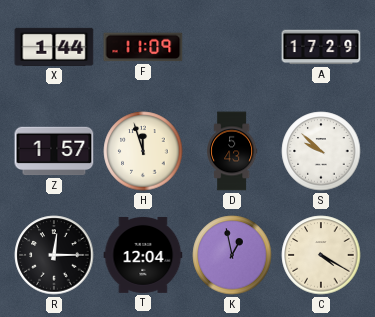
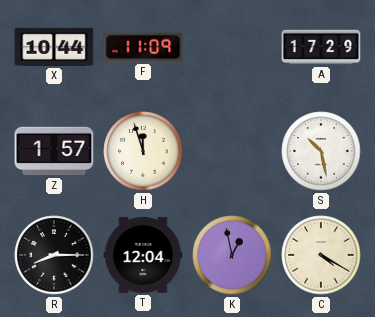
X: 1:44 -> 10:44 (54, 47)
D: 5:43 -> none (233, 151)
S: 9:52 -> 10:28 (321, 151)
R: 12:15 -> 8:15 (54, 255)
